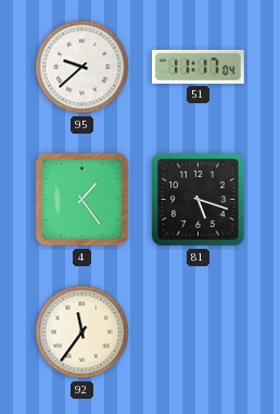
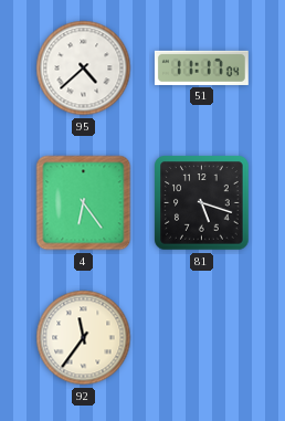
95: 9:38 -> 4:38 (84, 69)
4: 1:24 -> 6:24 (84, 203)
